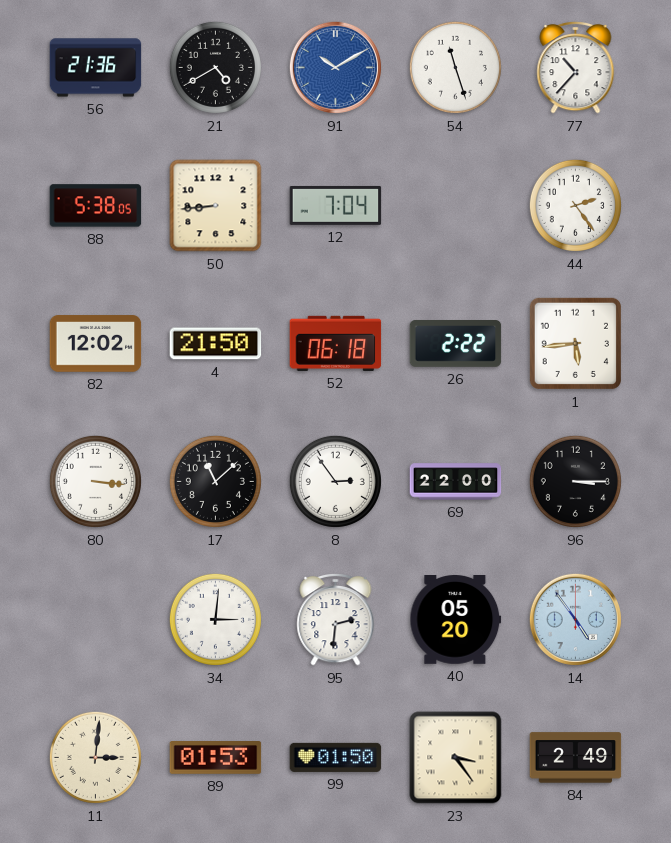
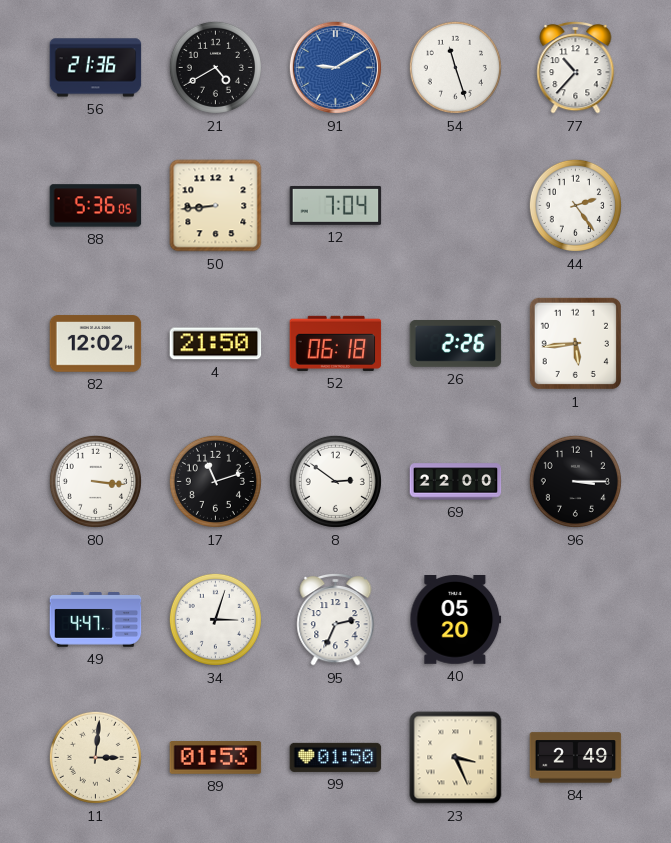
91: 10:10 -> 9:10 (335, 67)
88: 5:38 -> 5:36 (96, 206)
26: 2:22 -> 2:26 (456, 344)
17: 11:08 -> 11:12 (215, 481)
8: 2:54 -> 2:51 (335, 481)
49: none -> 4:47 (96, 620)
34: 3:01 -> 3:03 (215, 619)
95: 2:31 -> 2:34 (336, 619)
14: 4:54 -> none (575, 619)
23: 3:24 -> 3:26 (456, 758)
